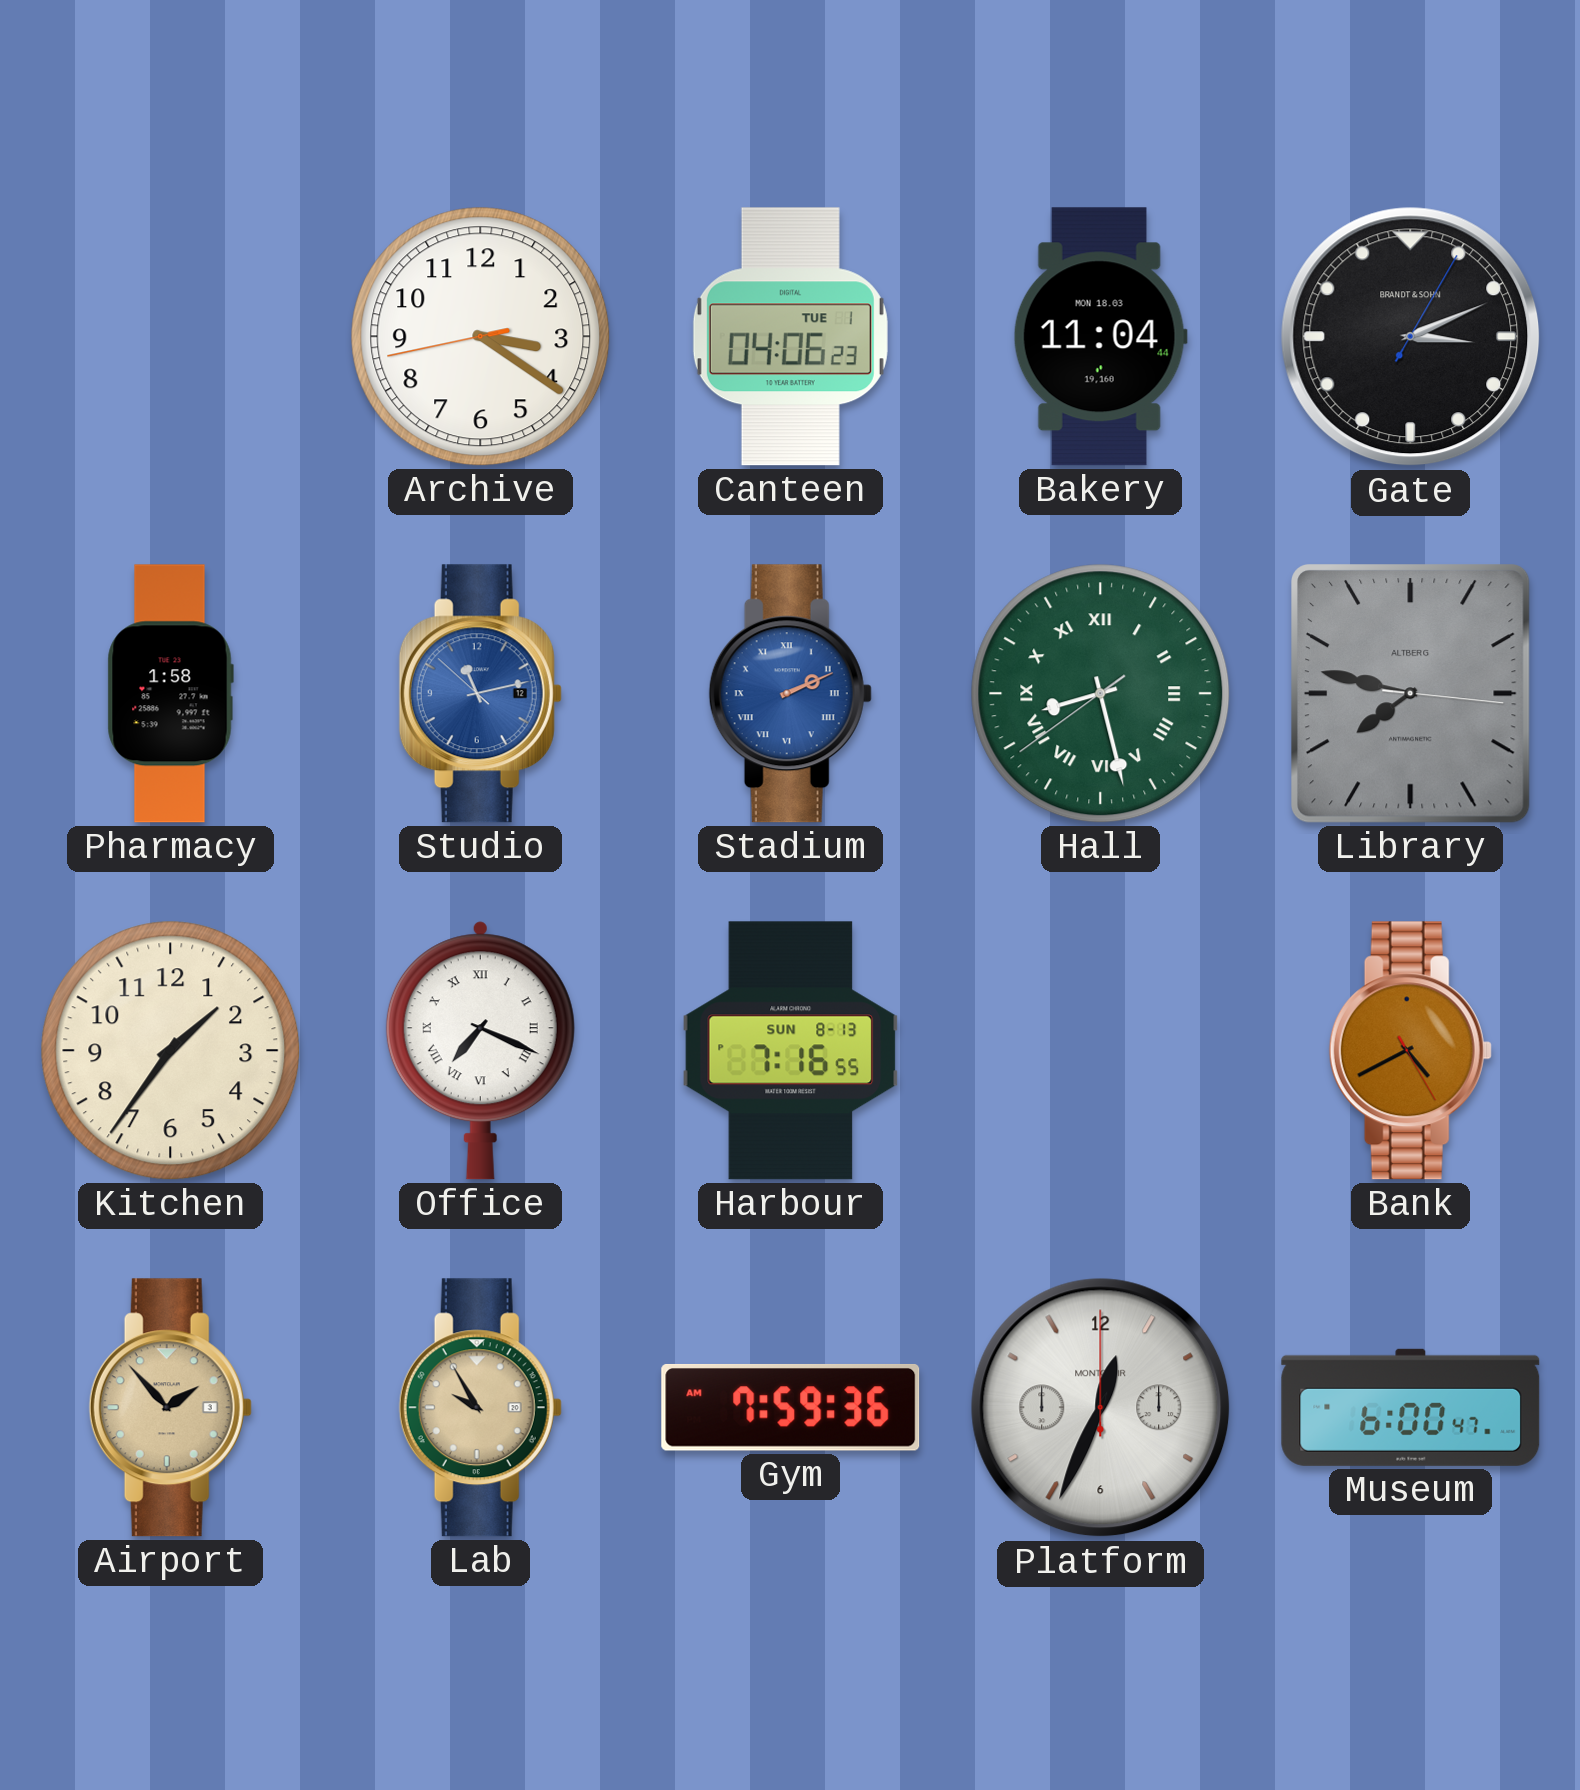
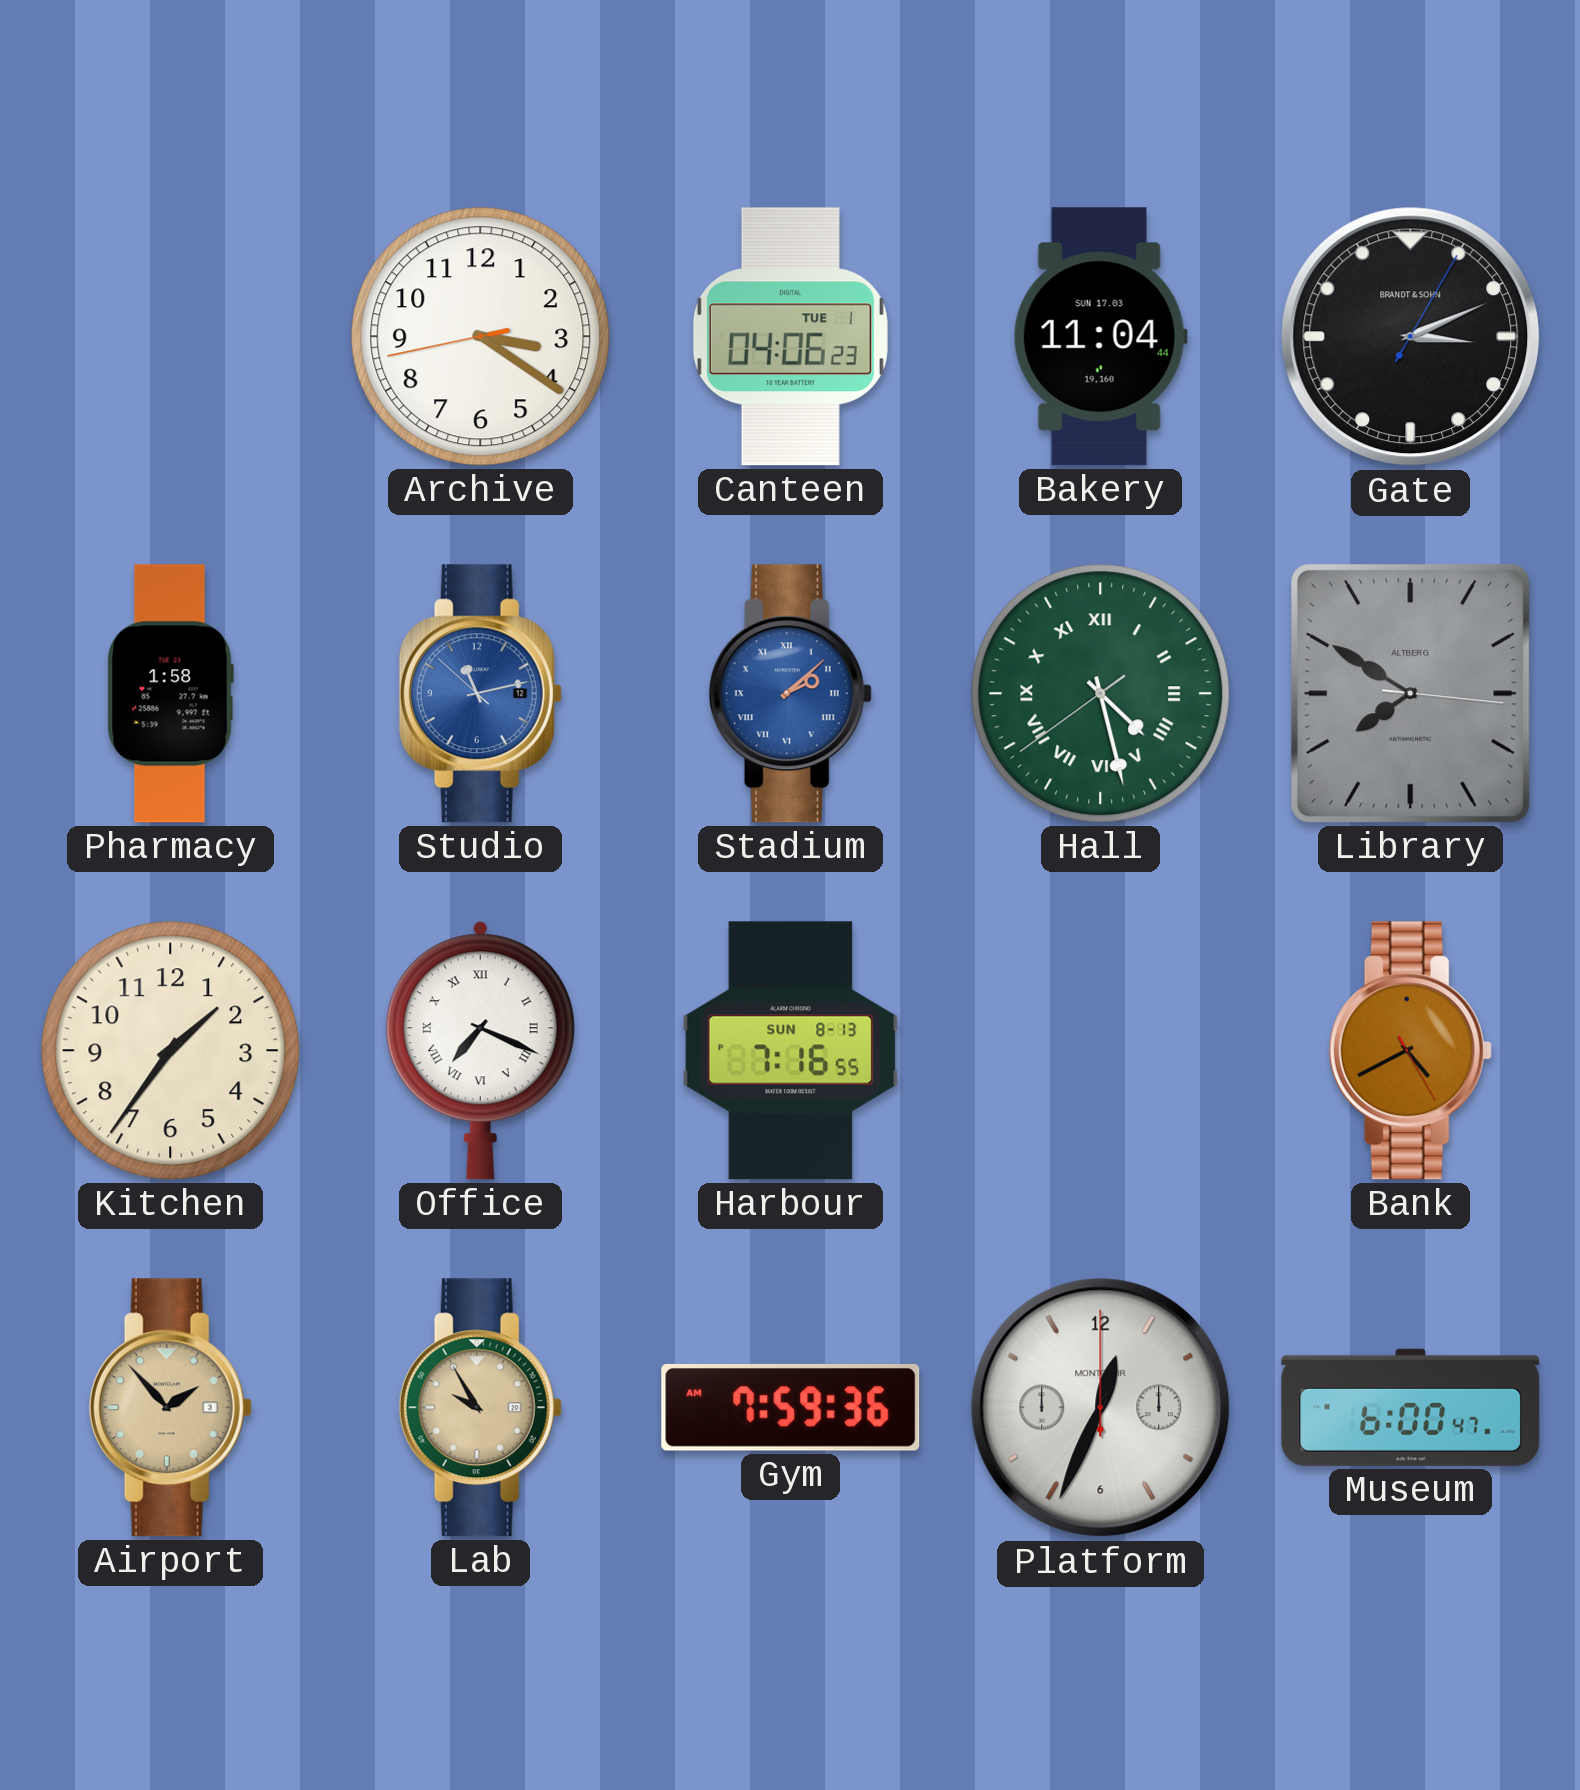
Bakery date: MON 18.03 -> SUN 17.03 (1100, 337)
Stadium: 2:11 -> 2:08 (790, 694)
Hall: 8:27 -> 4:27 (1101, 694)
Library: 7:47 -> 7:50 (1411, 694)
